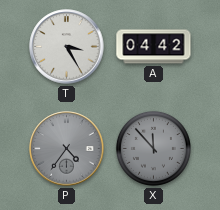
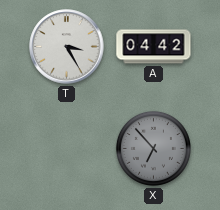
P: 4:36 -> none (67, 149)
X: 11:53 -> 6:53 (153, 148)
